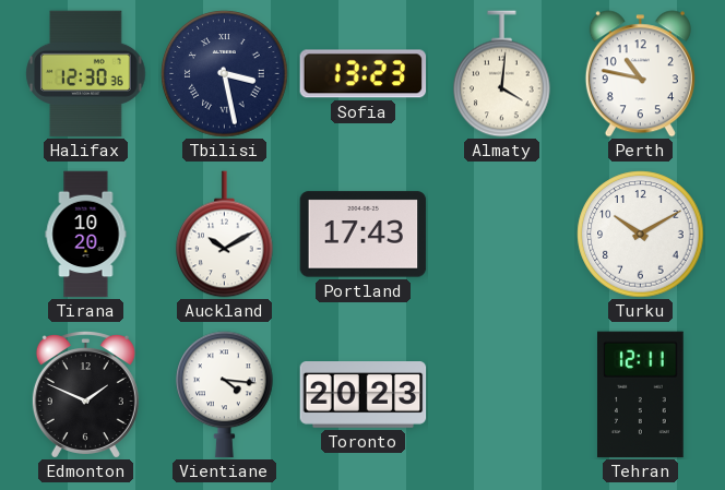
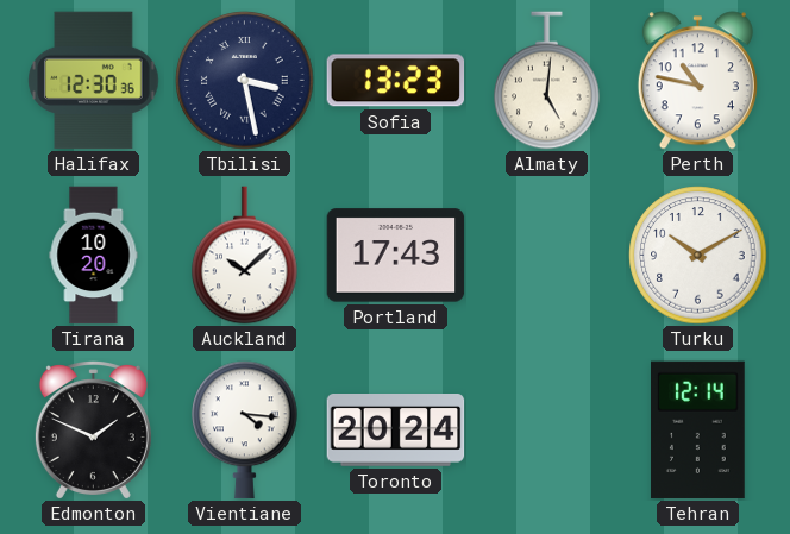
Almaty: 4:01 -> 5:01 (547, 81)
Auckland: 10:10 -> 10:08 (245, 256)
Toronto: 20:23 -> 20:24 (396, 431)
Tehran: 12:11 -> 12:14 (698, 431)
